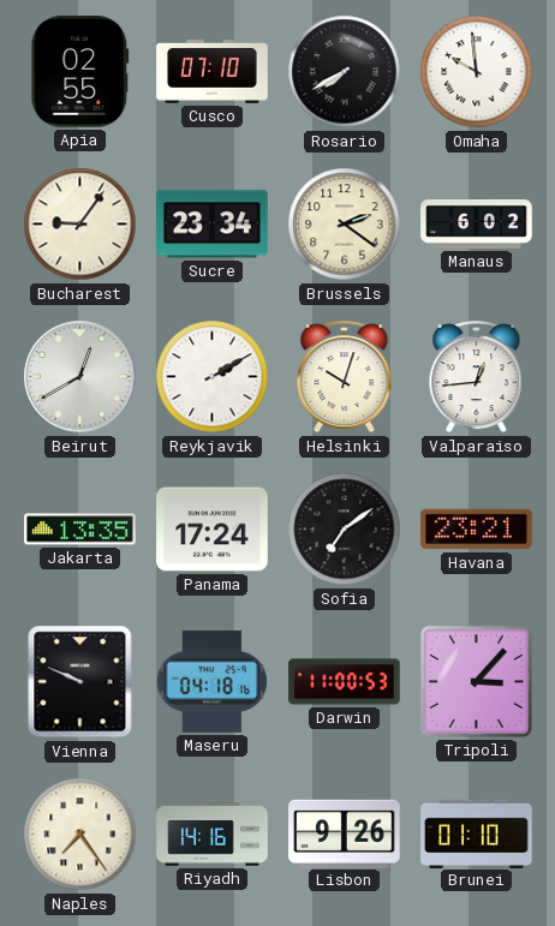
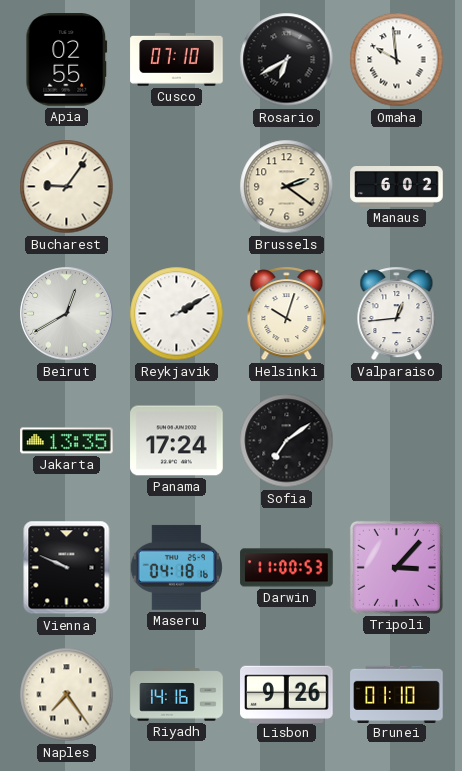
Rosario: 7:40 -> 6:40 (287, 60)
Sucre: 23:34 -> none (213, 225)
Havana: 23:21 -> none (477, 530)
